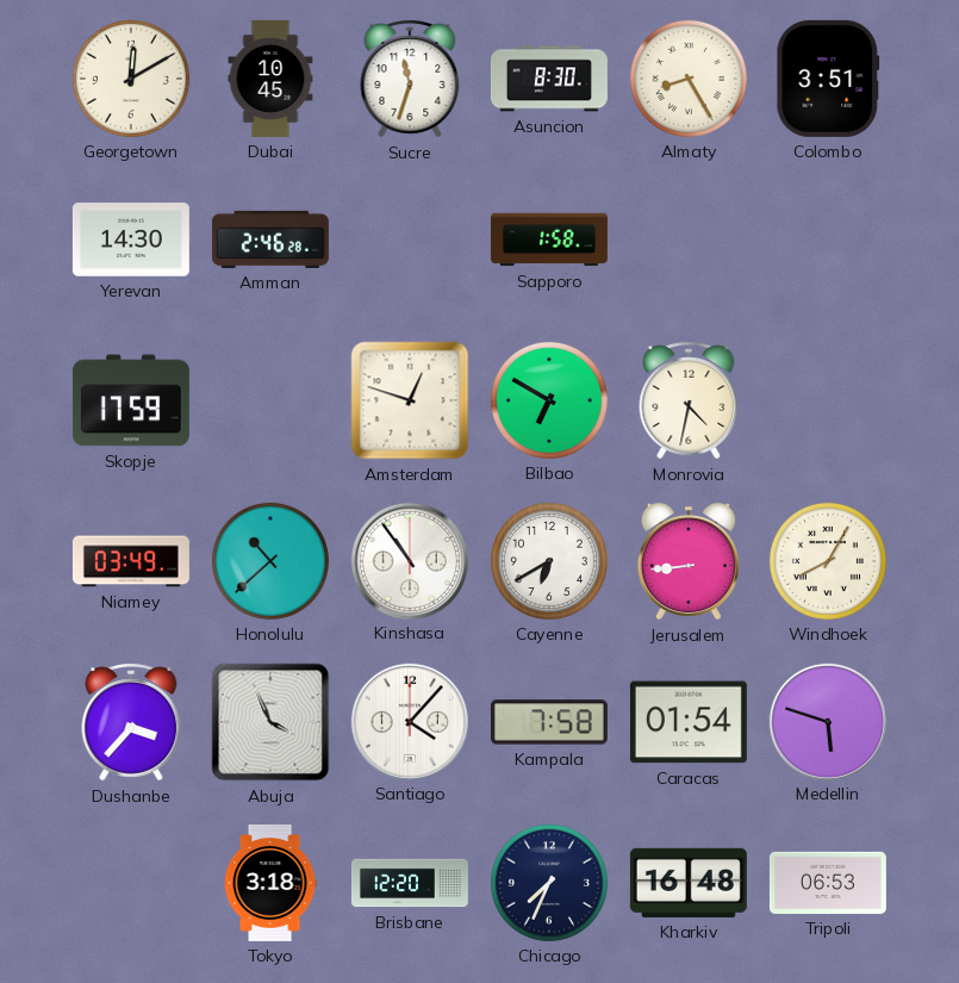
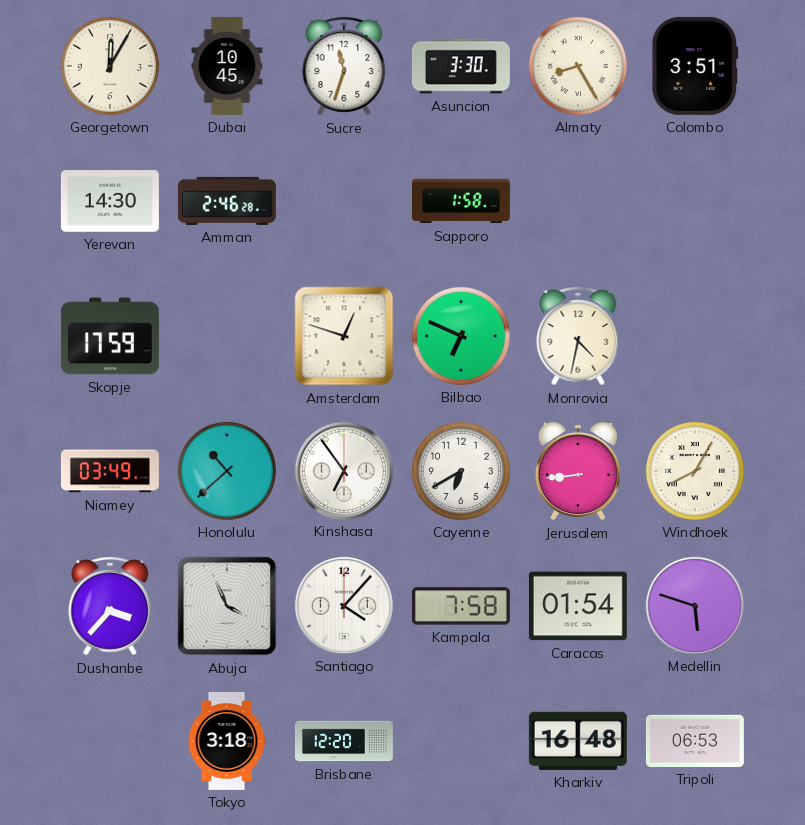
Georgetown: 12:10 -> 12:05 (110, 66)
Asuncion: 8:30 -> 3:30 (461, 66)
Bilbao: 6:50 -> 6:49 (461, 336)
Kinshasa: 10:54 -> 6:54 (343, 470)
Chicago: 7:34 -> none (549, 883)
